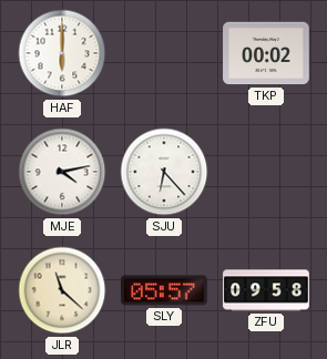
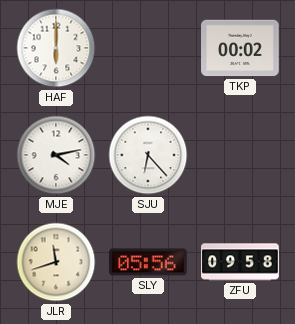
JLR: 11:22 -> 11:42 (56, 262)
SLY: 05:57 -> 05:56 (148, 262)
